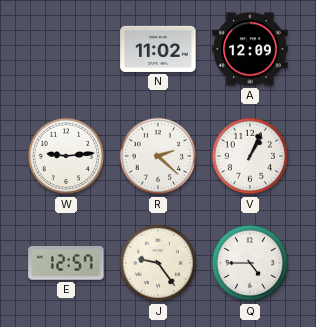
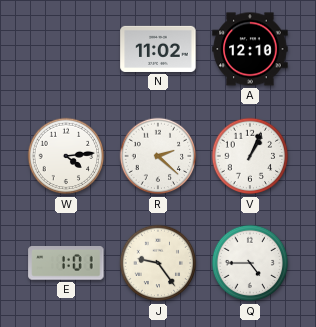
A: 12:09 -> 12:10 (250, 49)
W: 9:14 -> 4:14 (66, 156)
E: 12:57 -> 1:01 (66, 264)
